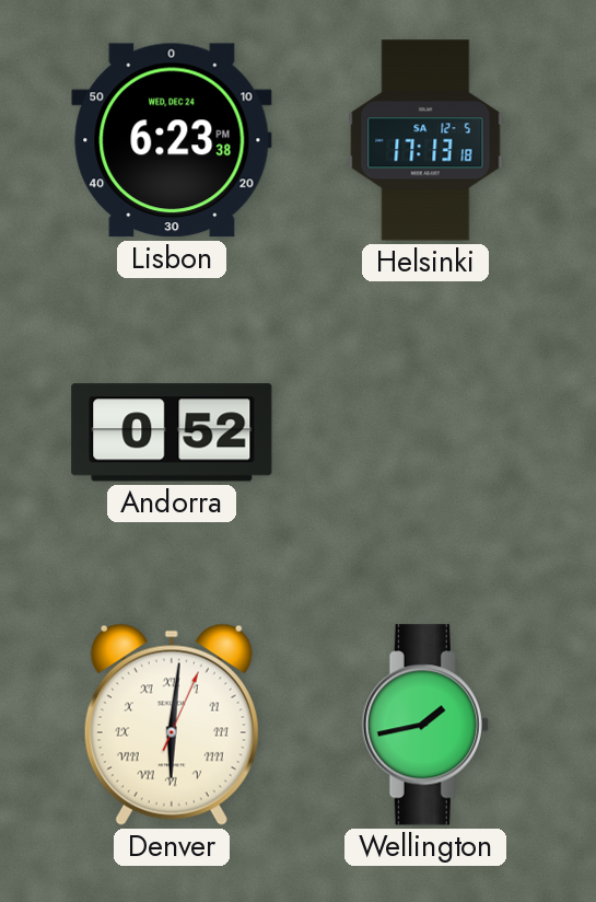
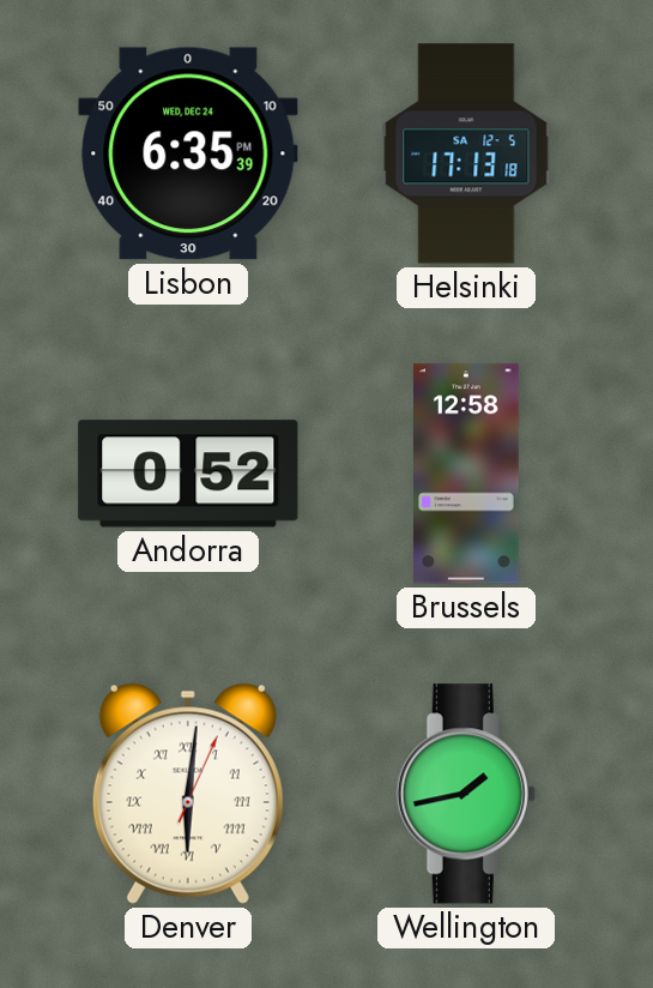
Lisbon: 6:23 -> 6:35 (188, 153)
Brussels: none -> 12:58 (467, 474)
